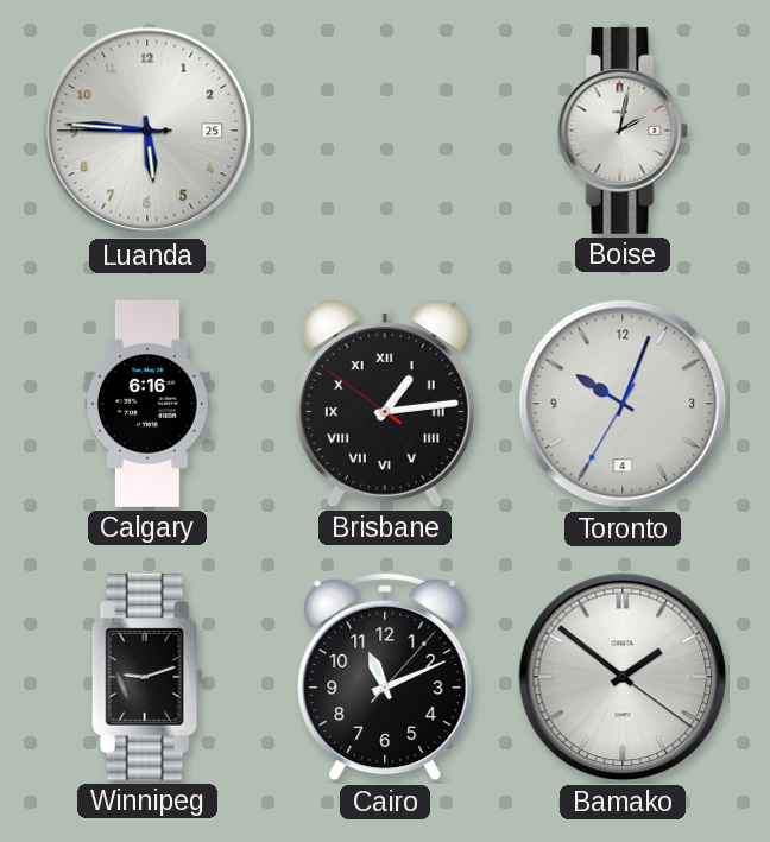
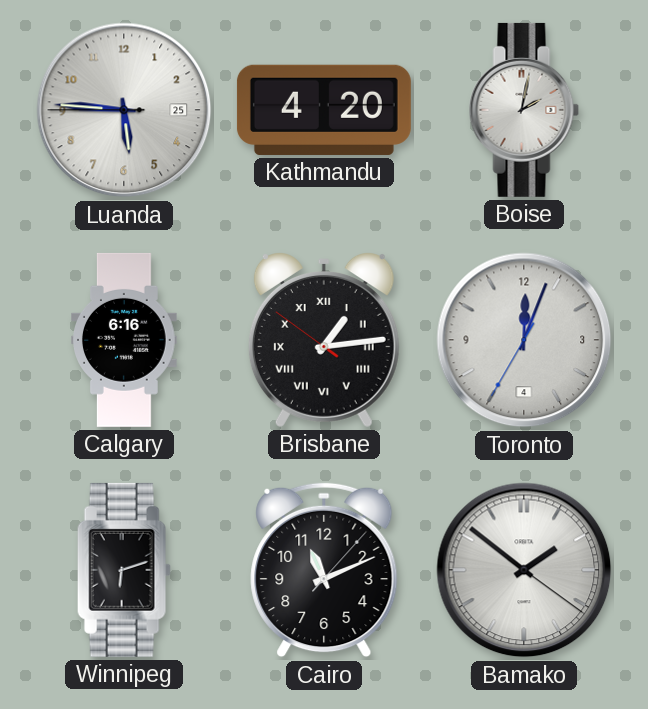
Kathmandu: none -> 4:20 (324, 110)
Toronto: 10:03 -> 12:03 (524, 340)
Winnipeg: 9:12 -> 6:12 (124, 570)
